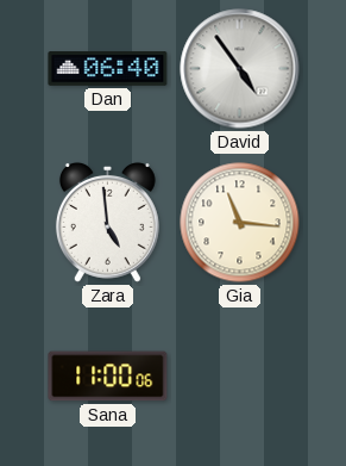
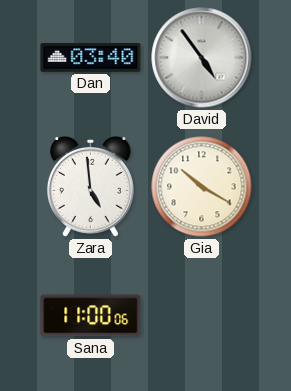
Dan: 06:40 -> 03:40 (91, 58)
Gia: 11:16 -> 10:20 (202, 187)
